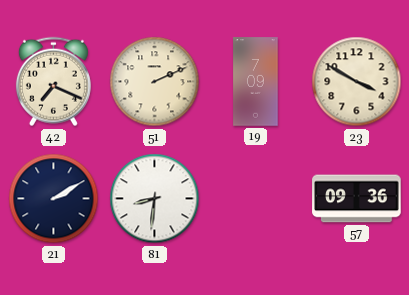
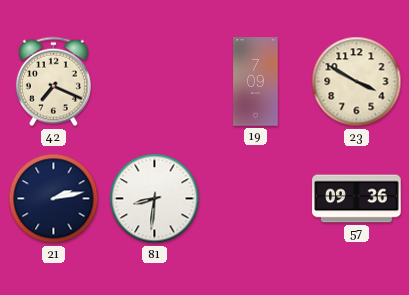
51: 2:11 -> none (155, 82)
21: 2:10 -> 2:13 (54, 199)
